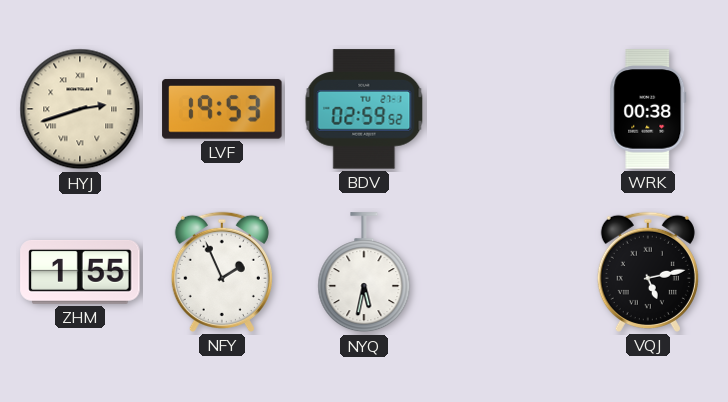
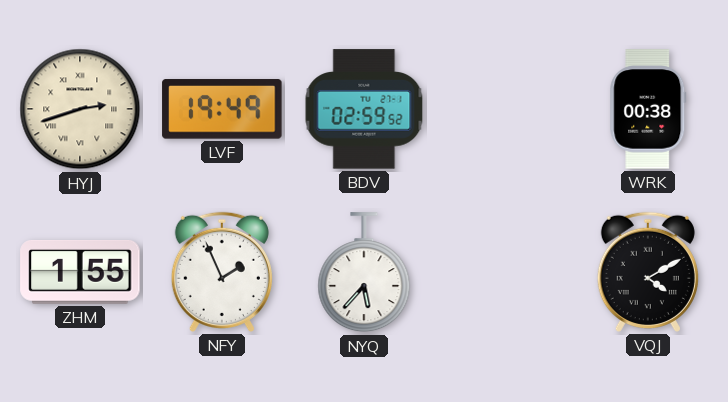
LVF: 19:53 -> 19:49 (222, 109)
NYQ: 5:32 -> 5:37 (364, 273)
VQJ: 5:13 -> 4:10 (648, 272)
